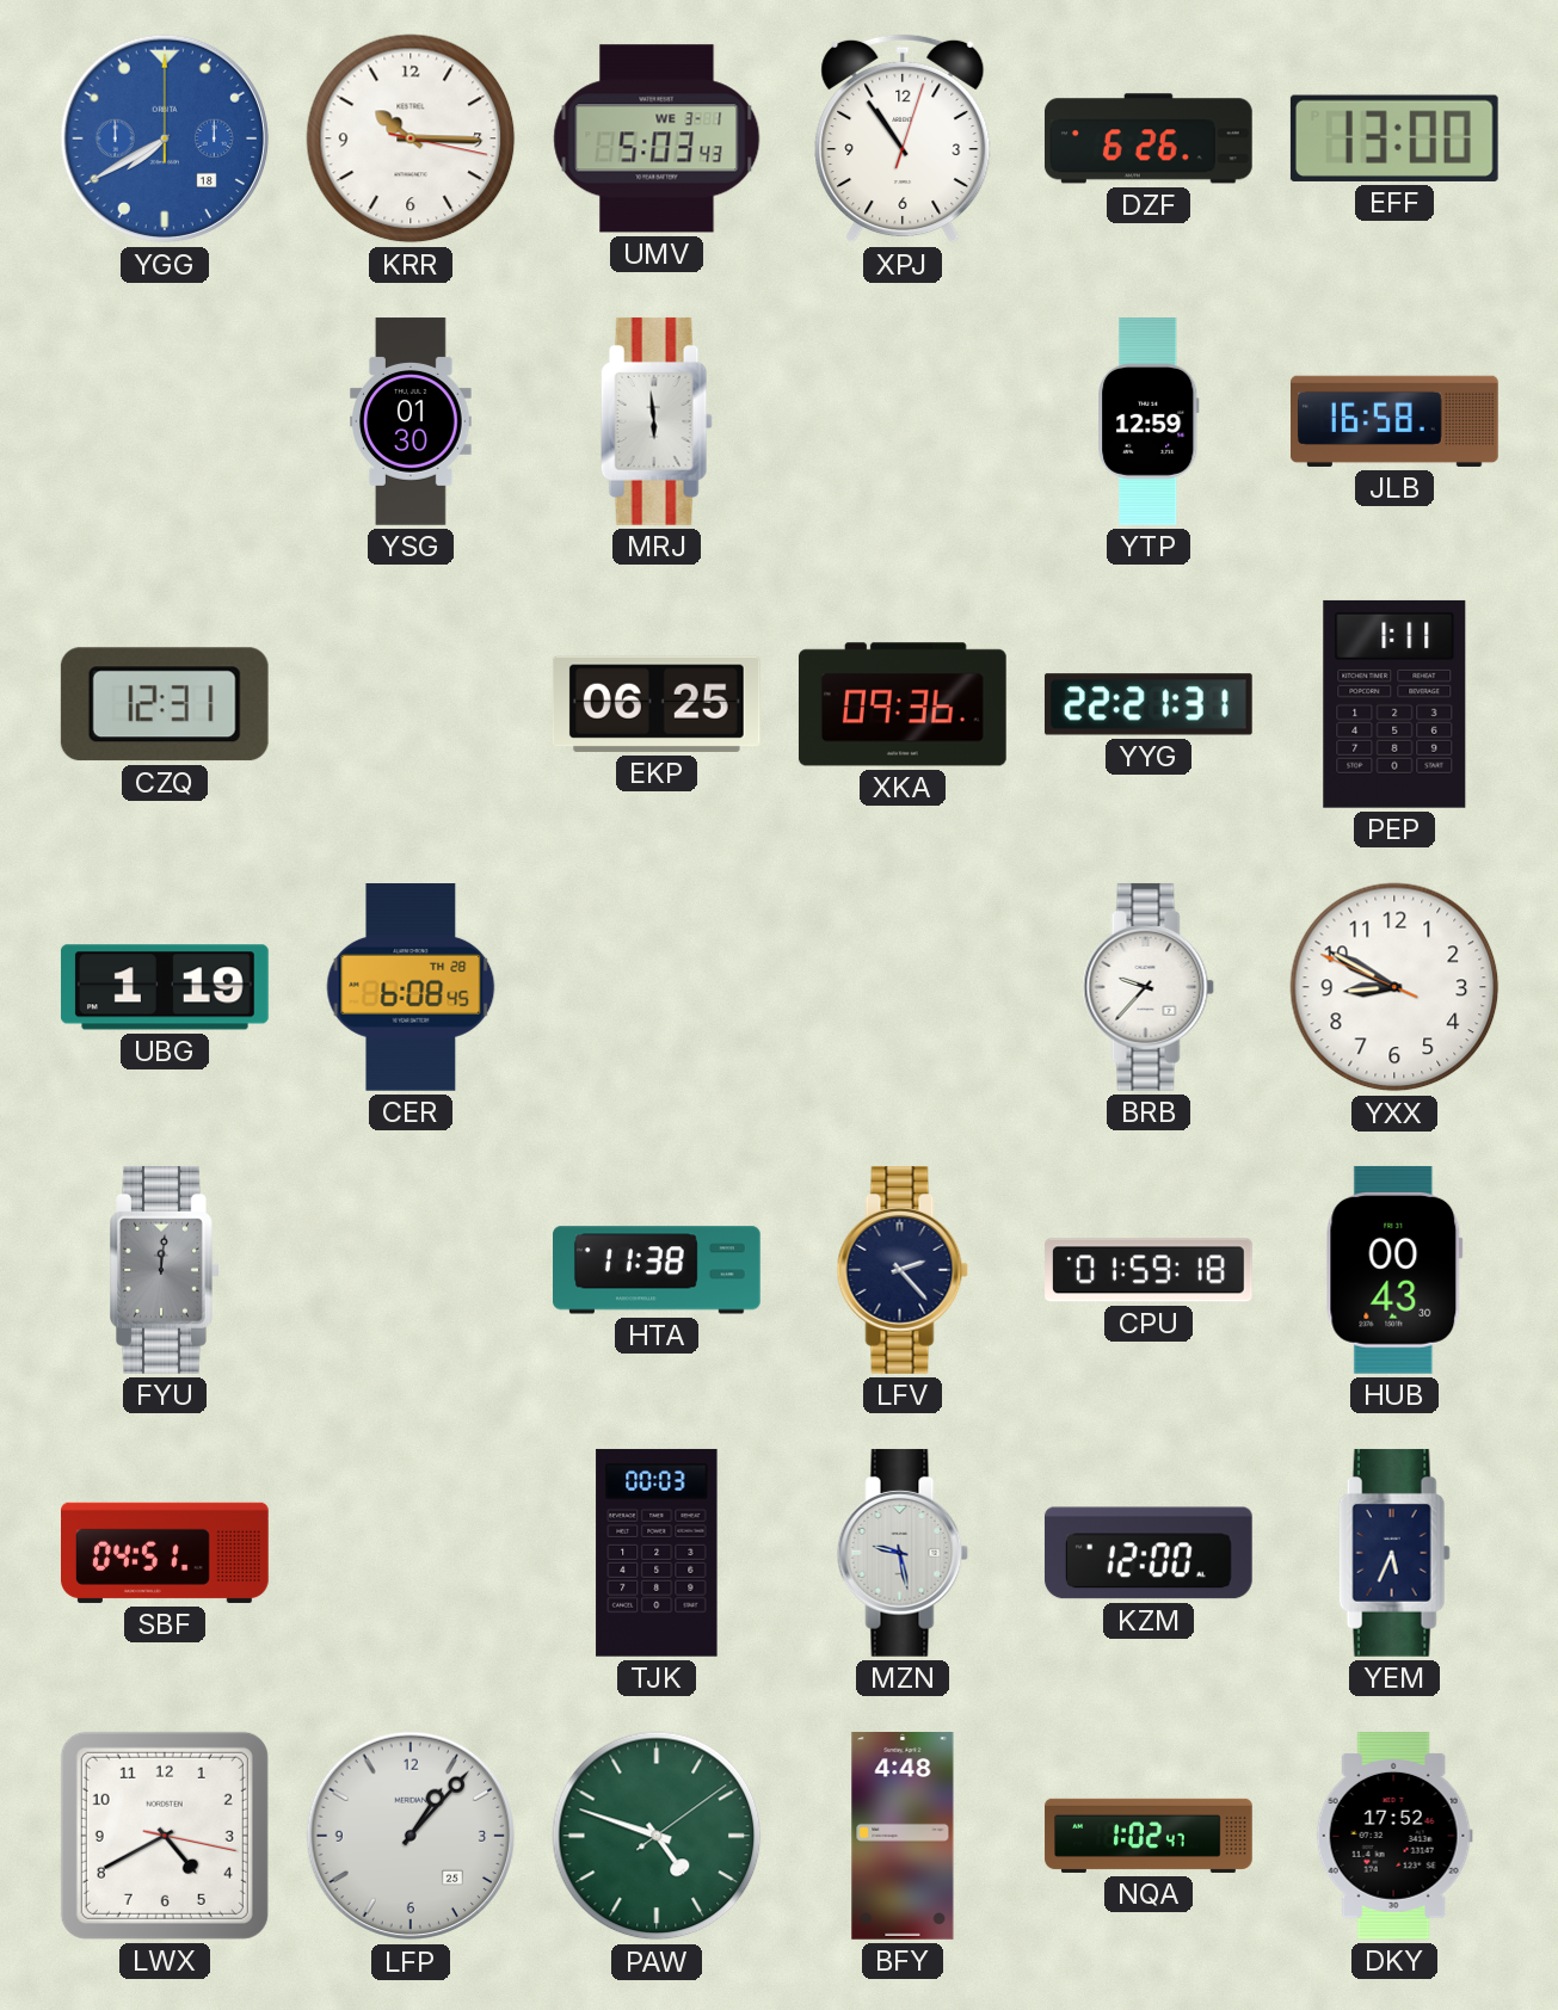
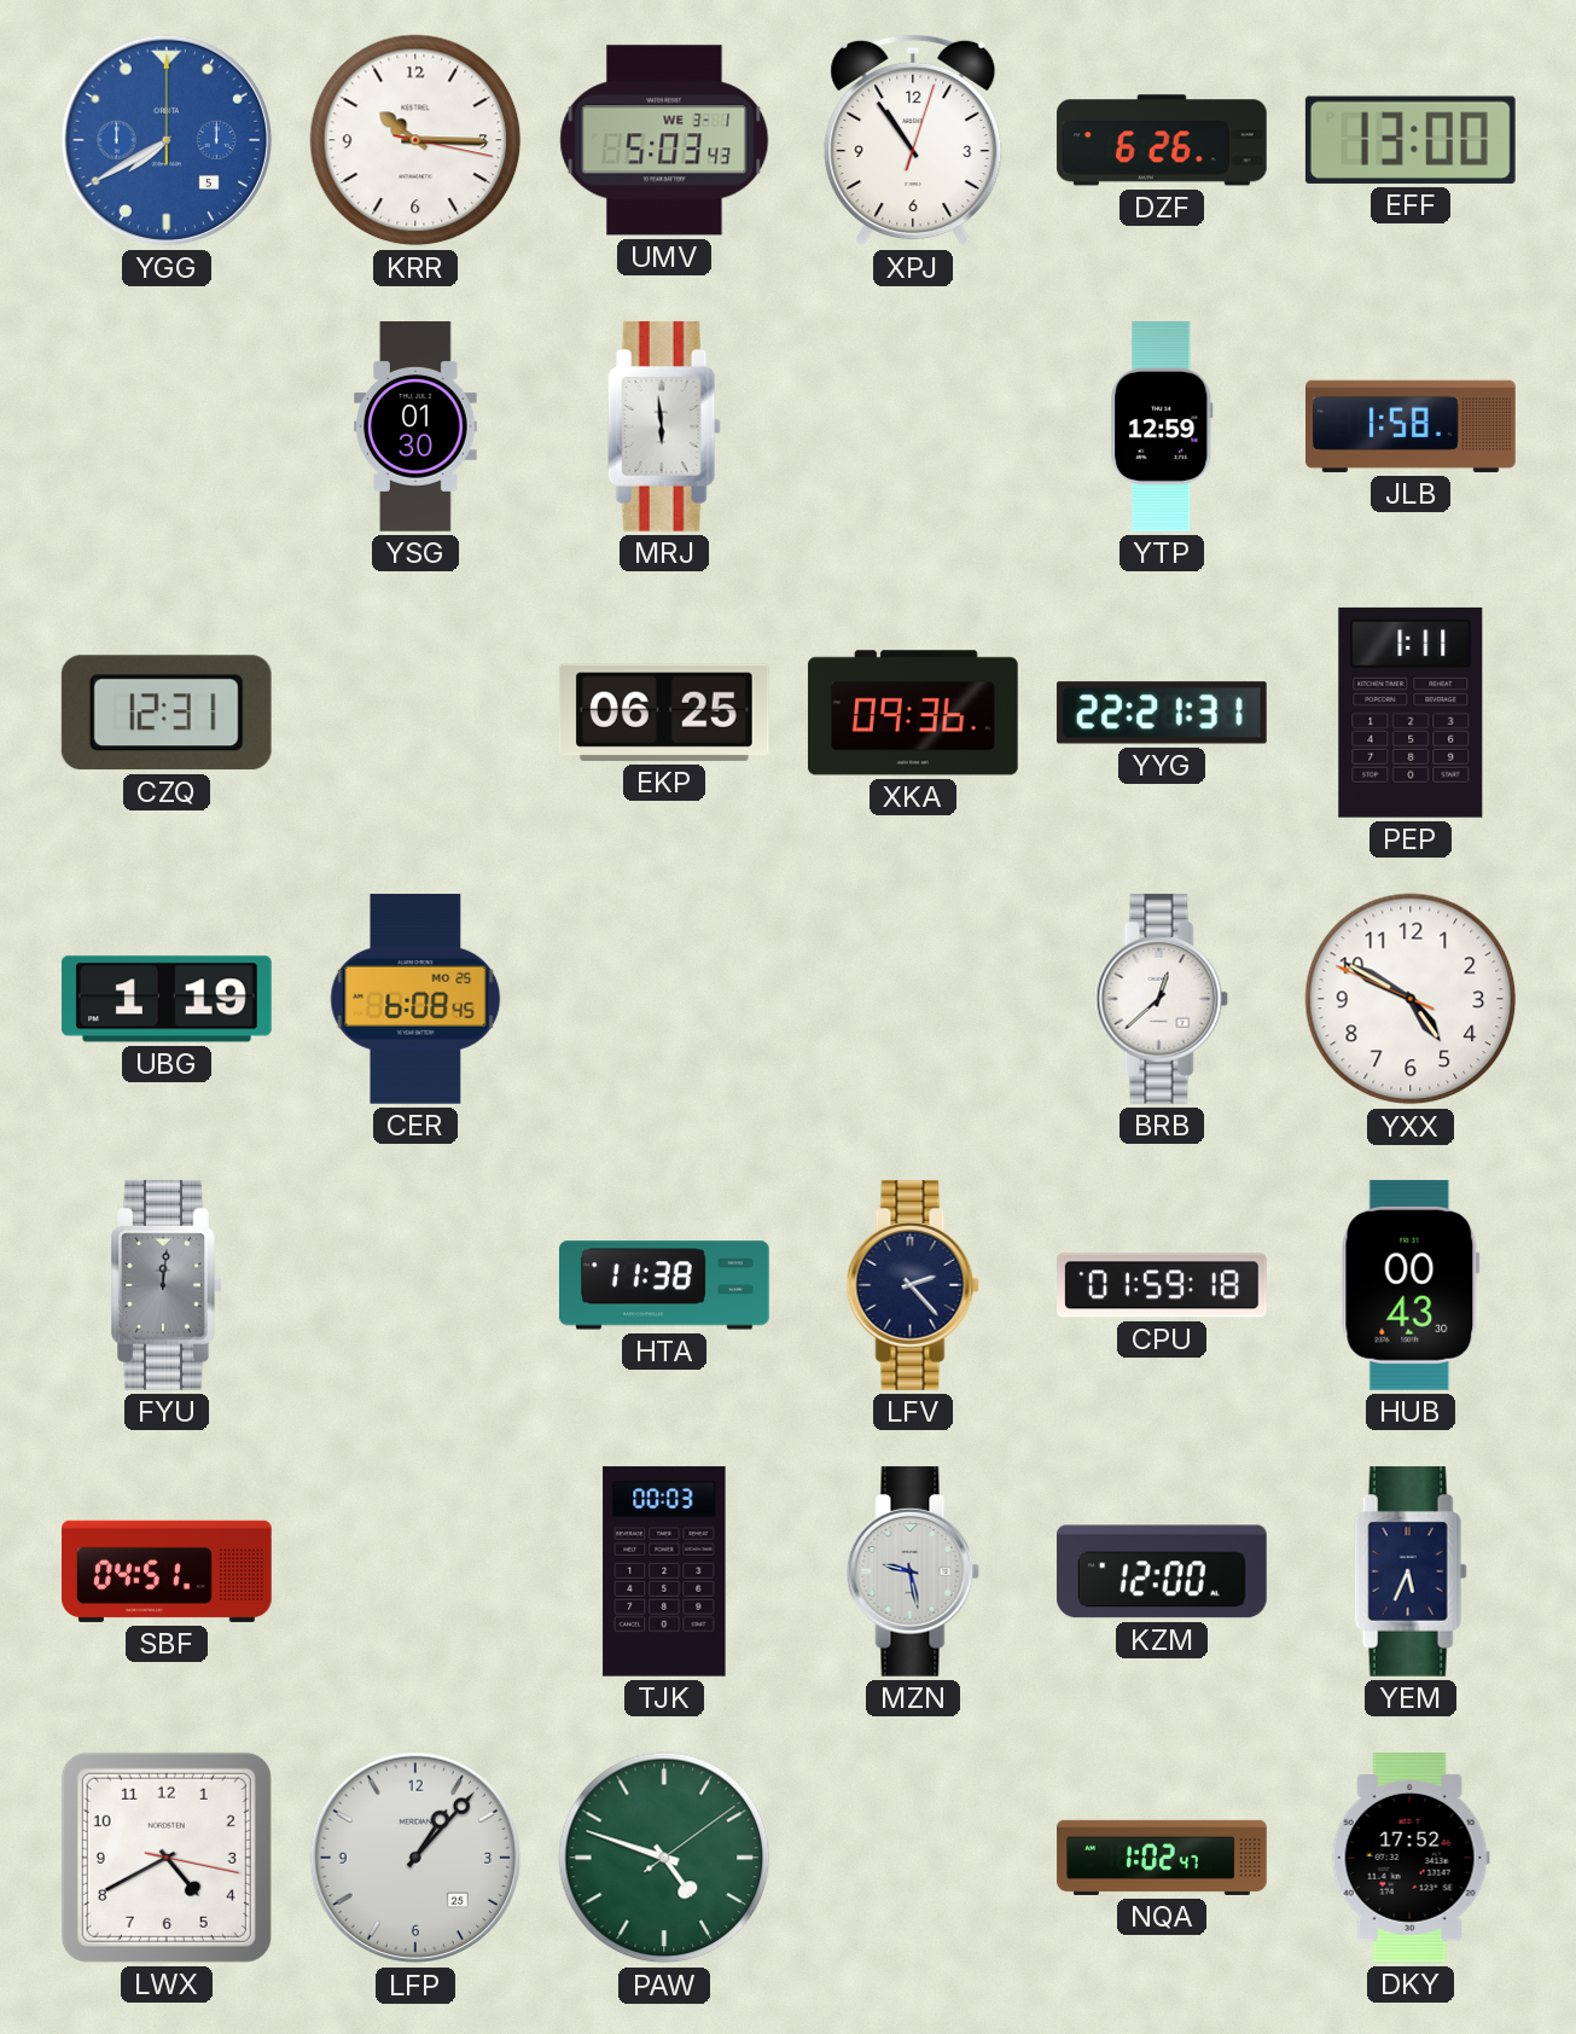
YGG date: 18 -> 5 (167, 140)
JLB: 16:58 -> 1:58 (1412, 426)
CER date: TH 28 -> MO 25 (415, 1000)
BRB: 9:37 -> 12:38 (1162, 999)
YXX: 8:49 -> 4:49 (1411, 999)
BFY: 4:48 -> none (903, 1837)
